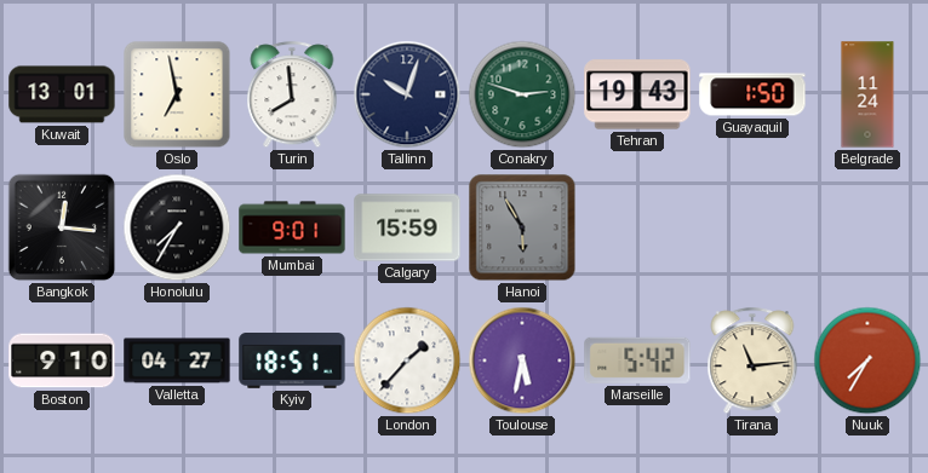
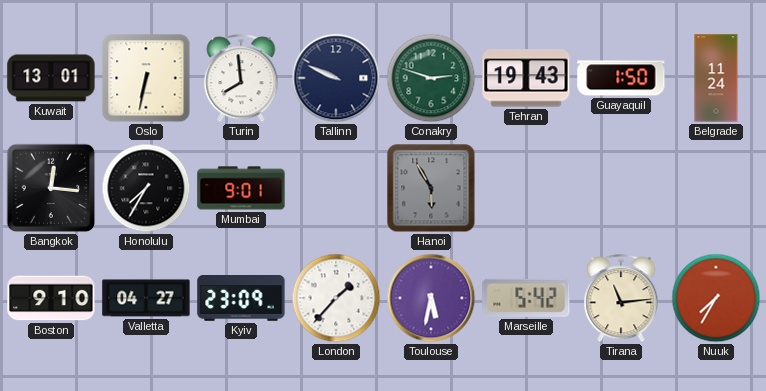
Oslo: 6:58 -> 6:32 (146, 78)
Tallinn: 10:03 -> 9:49 (336, 78)
Calgary: 15:59 -> none (407, 227)
Kyiv: 18:51 -> 23:09 (241, 298)
